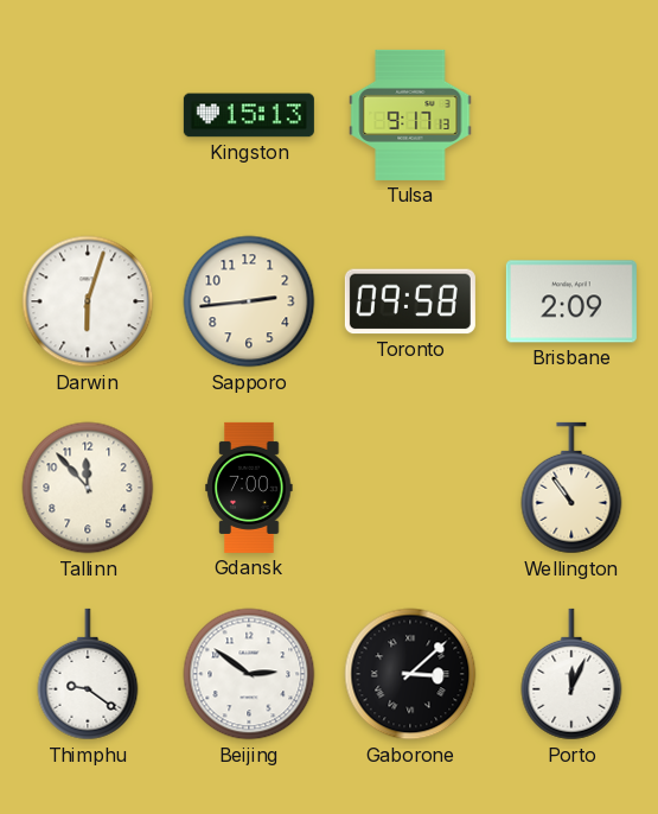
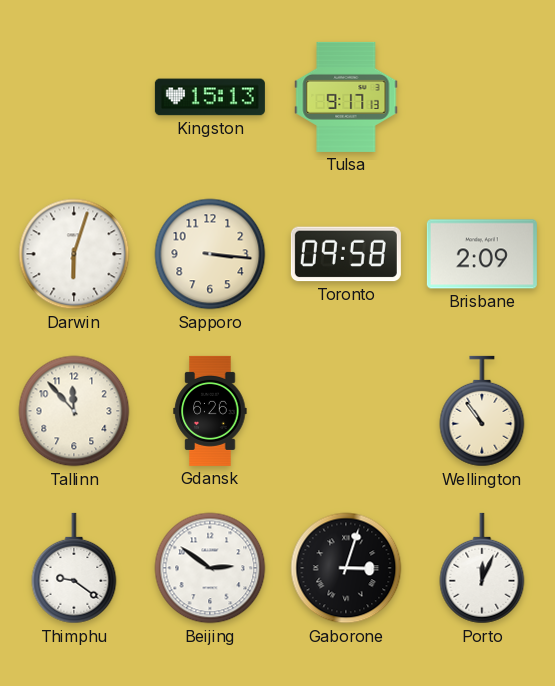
Sapporo: 2:44 -> 3:16 (210, 254)
Gdansk: 7:00 -> 6:26 (210, 411)
Gaborone: 3:08 -> 3:03 (346, 568)
